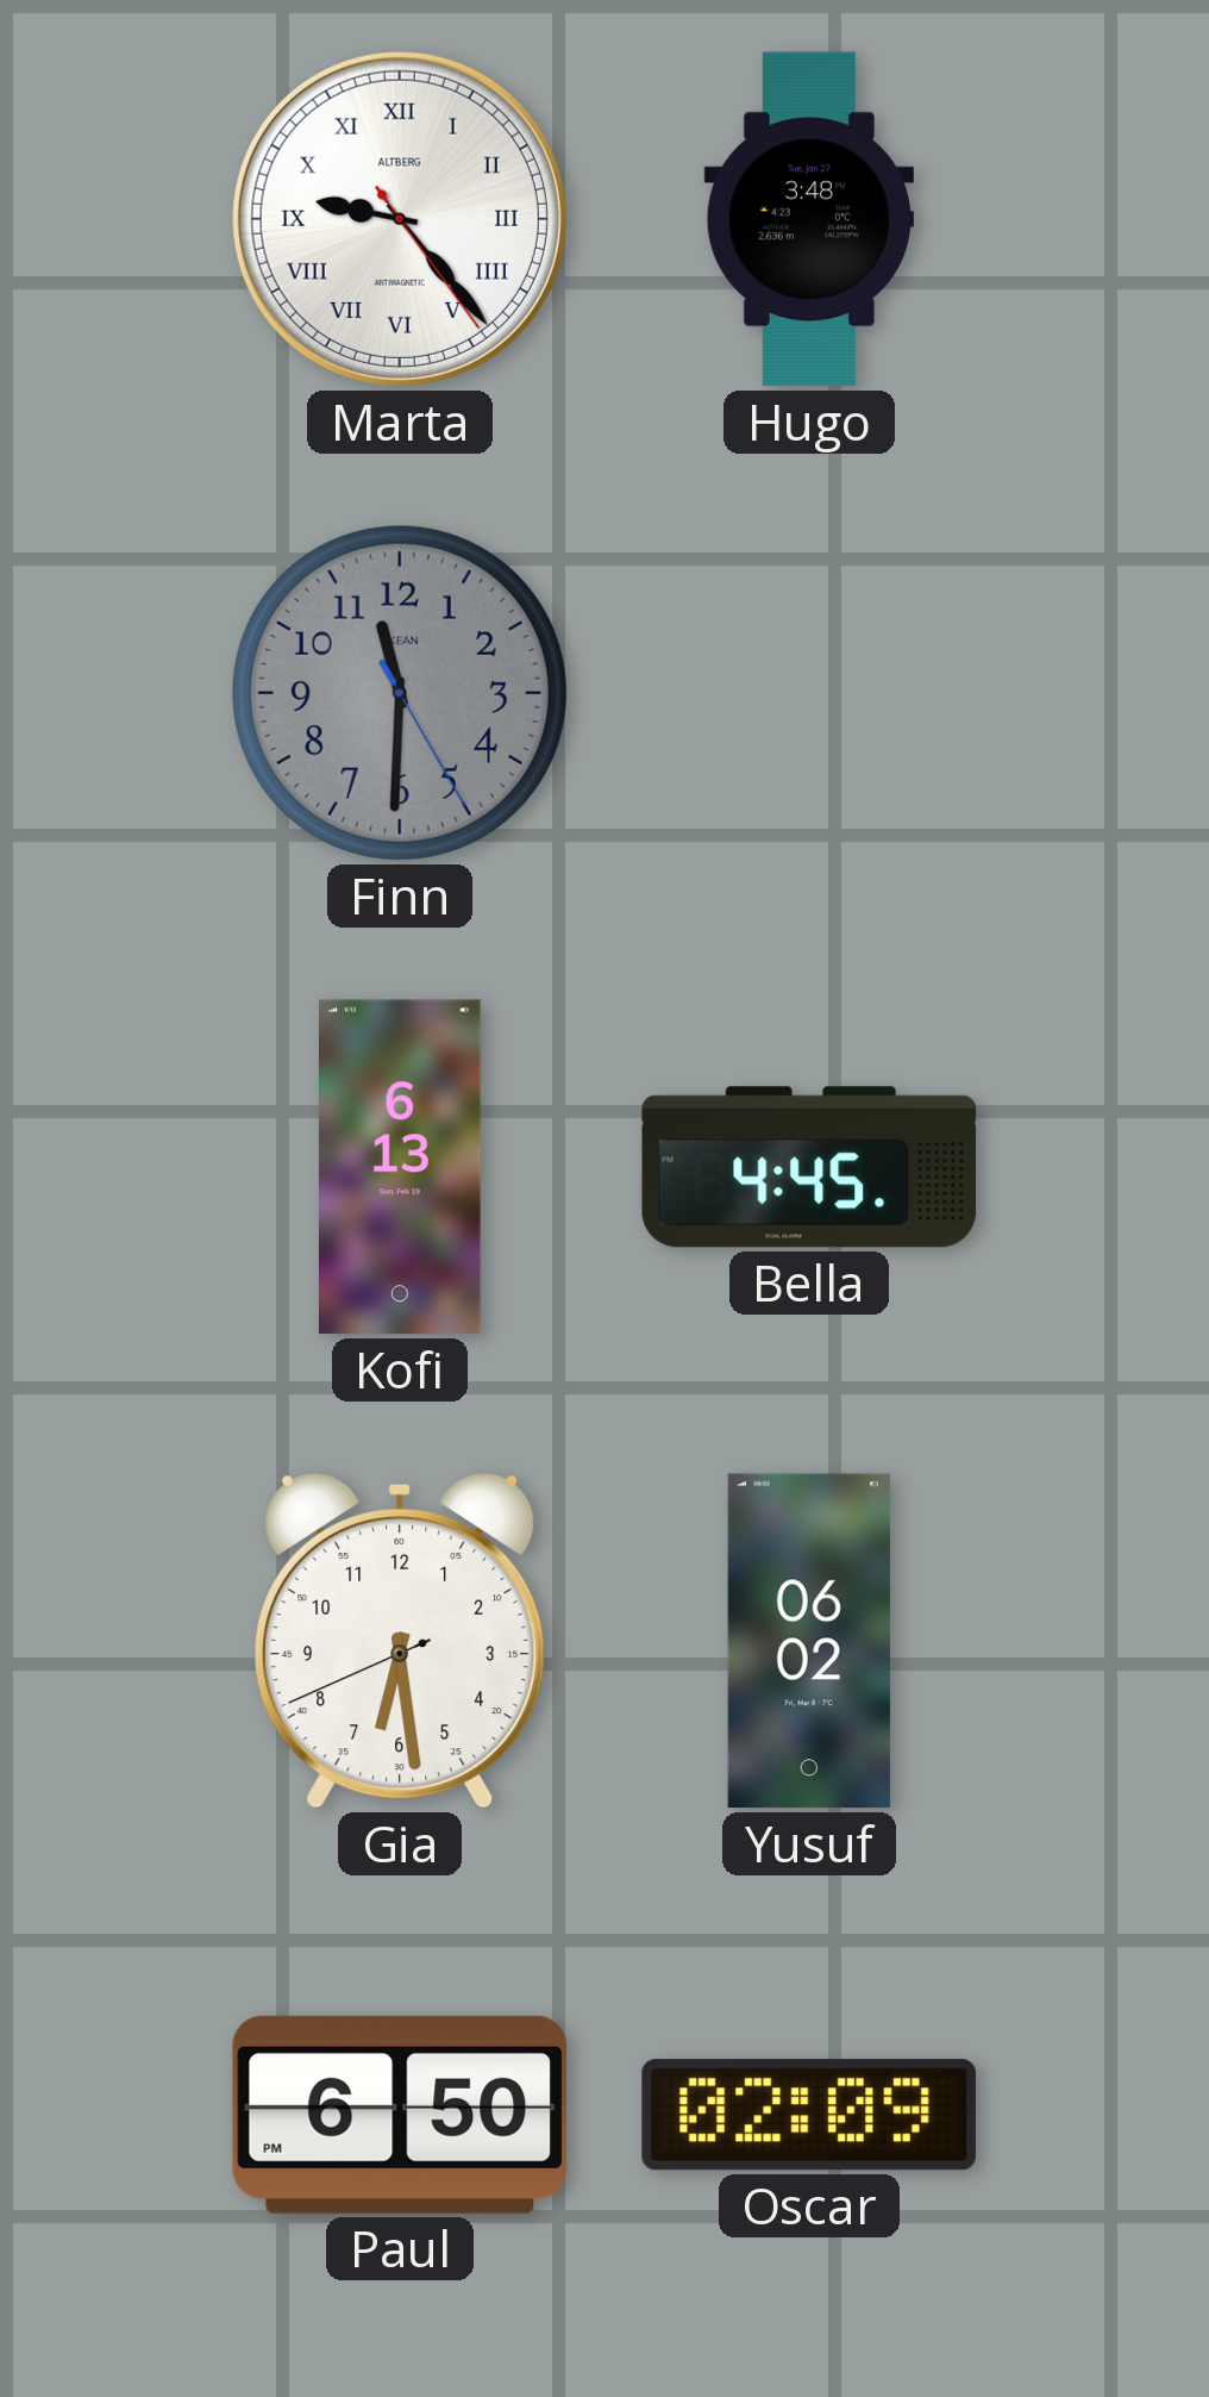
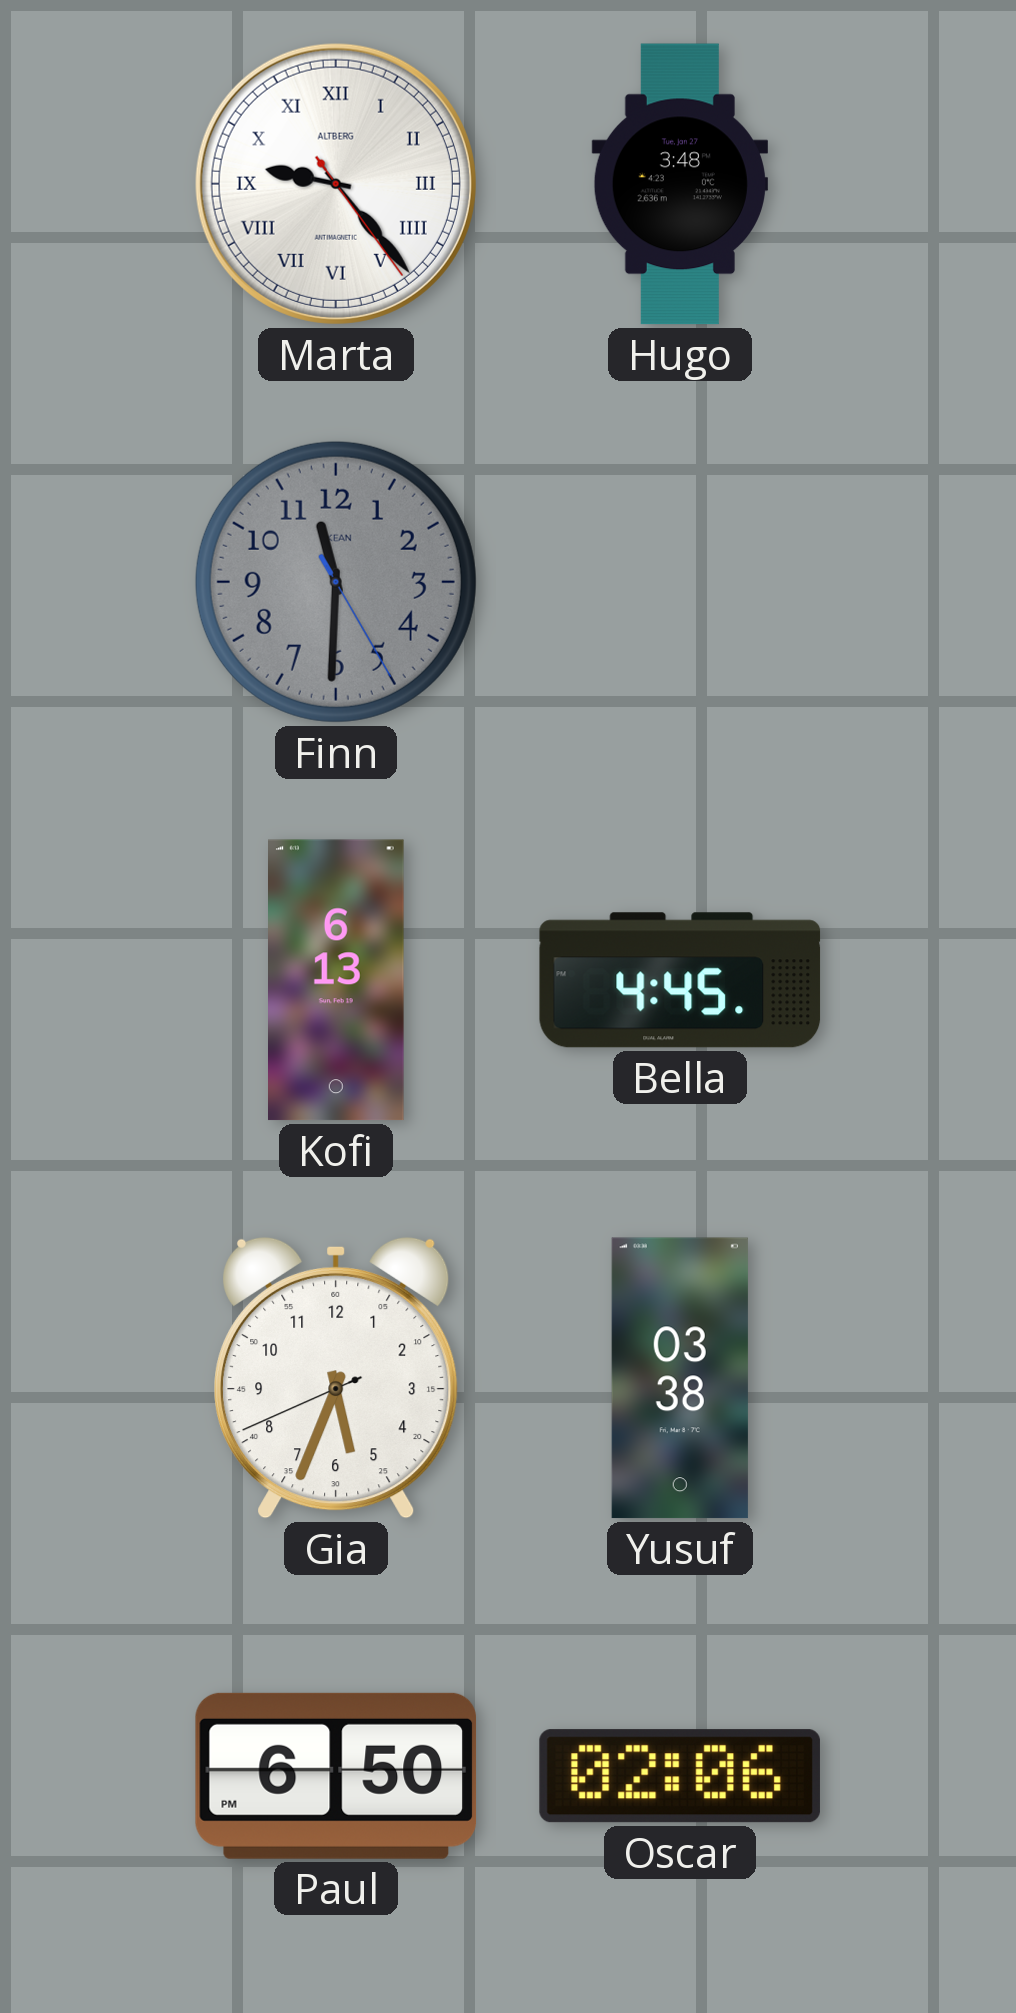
Gia: 6:28 -> 5:33 (337, 1378)
Yusuf: 06:02 -> 03:38 (680, 1378)
Oscar: 02:09 -> 02:06 (680, 1776)
